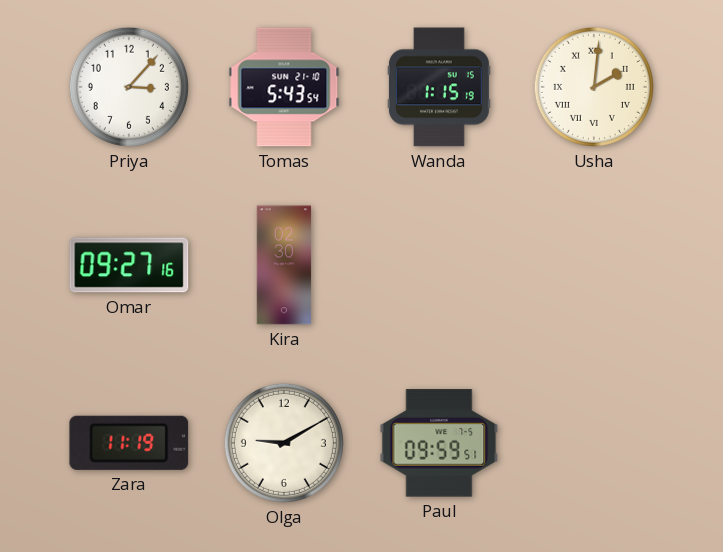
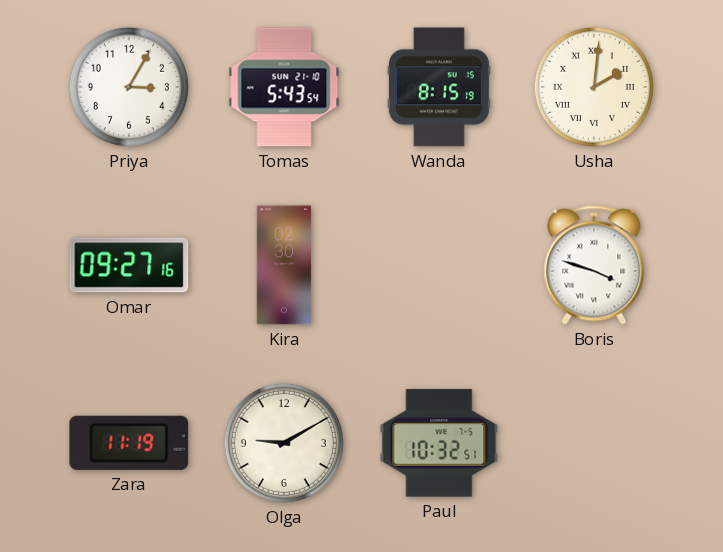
Priya: 3:07 -> 3:05 (129, 87)
Wanda: 1:15 -> 8:15 (439, 87)
Boris: none -> 3:48 (594, 265)
Paul: 09:59 -> 10:32 (439, 443)
